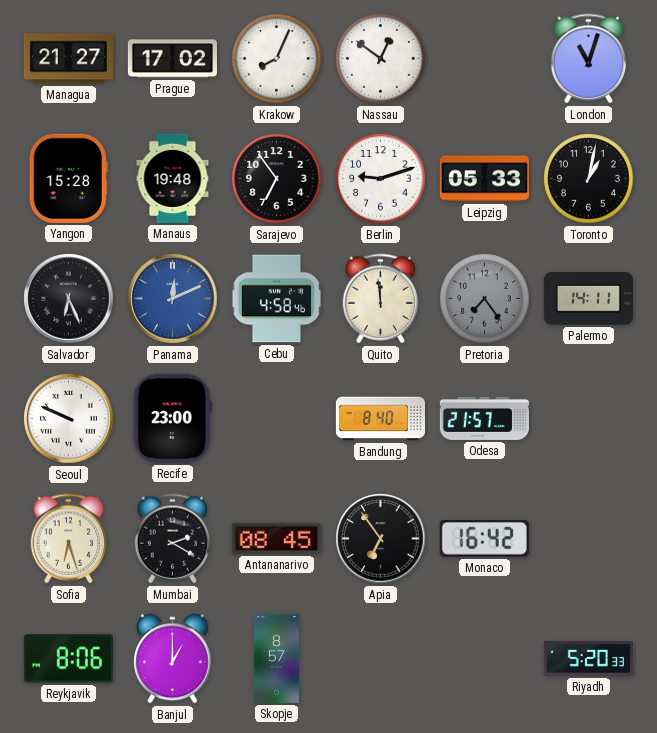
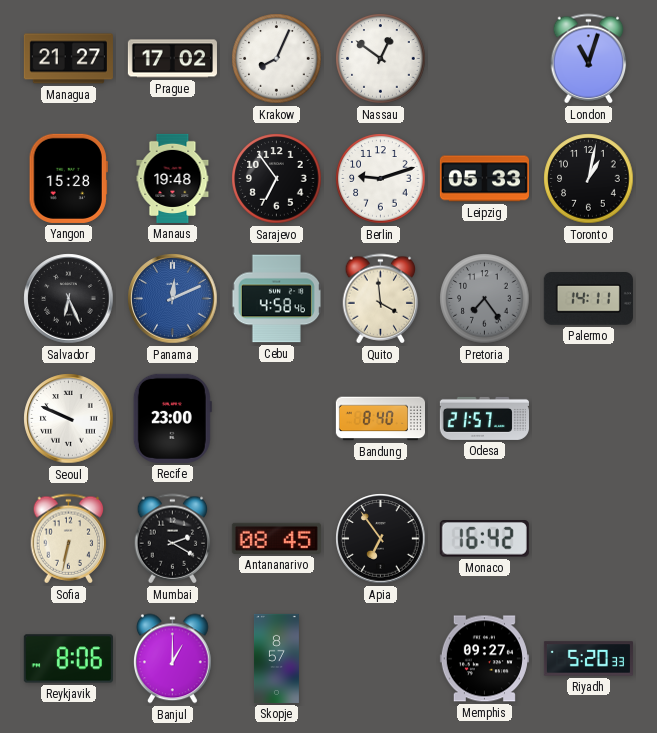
Quito: 11:59 -> 3:59 (381, 299)
Sofia: 6:27 -> 6:32 (69, 539)
Memphis: none -> 09:27 (484, 659)
